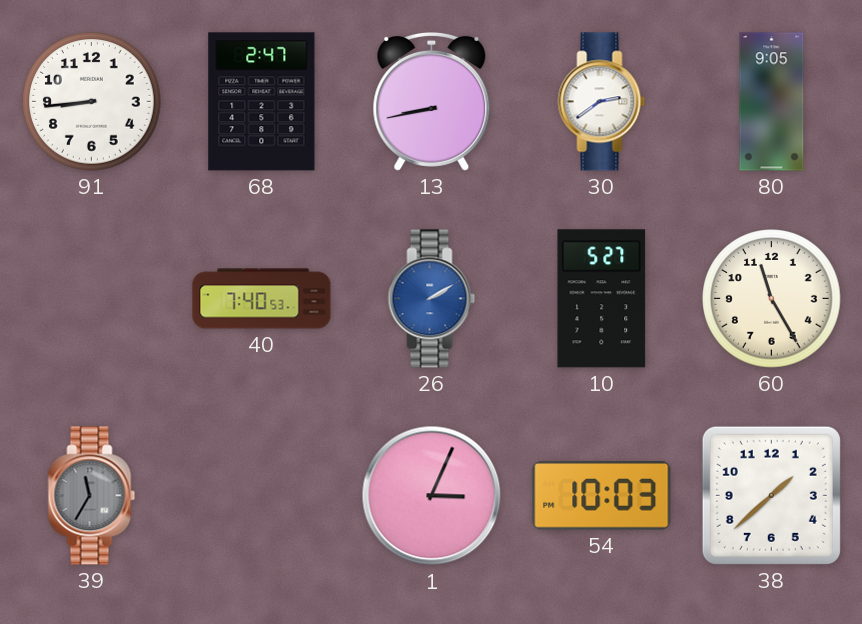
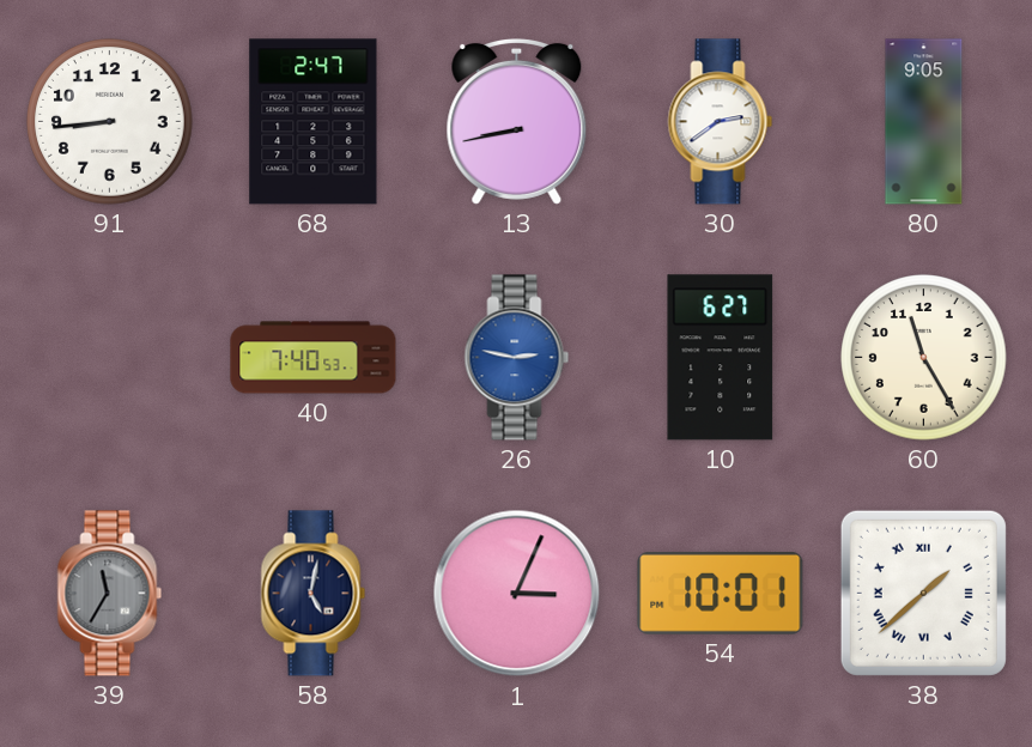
26: 2:10 -> 2:47 (517, 358)
10: 5:27 -> 6:27 (721, 358)
58: none -> 5:02 (314, 594)
54: 10:03 -> 10:01 (721, 594)
38 numerals: Arabic -> Roman (923, 593)
